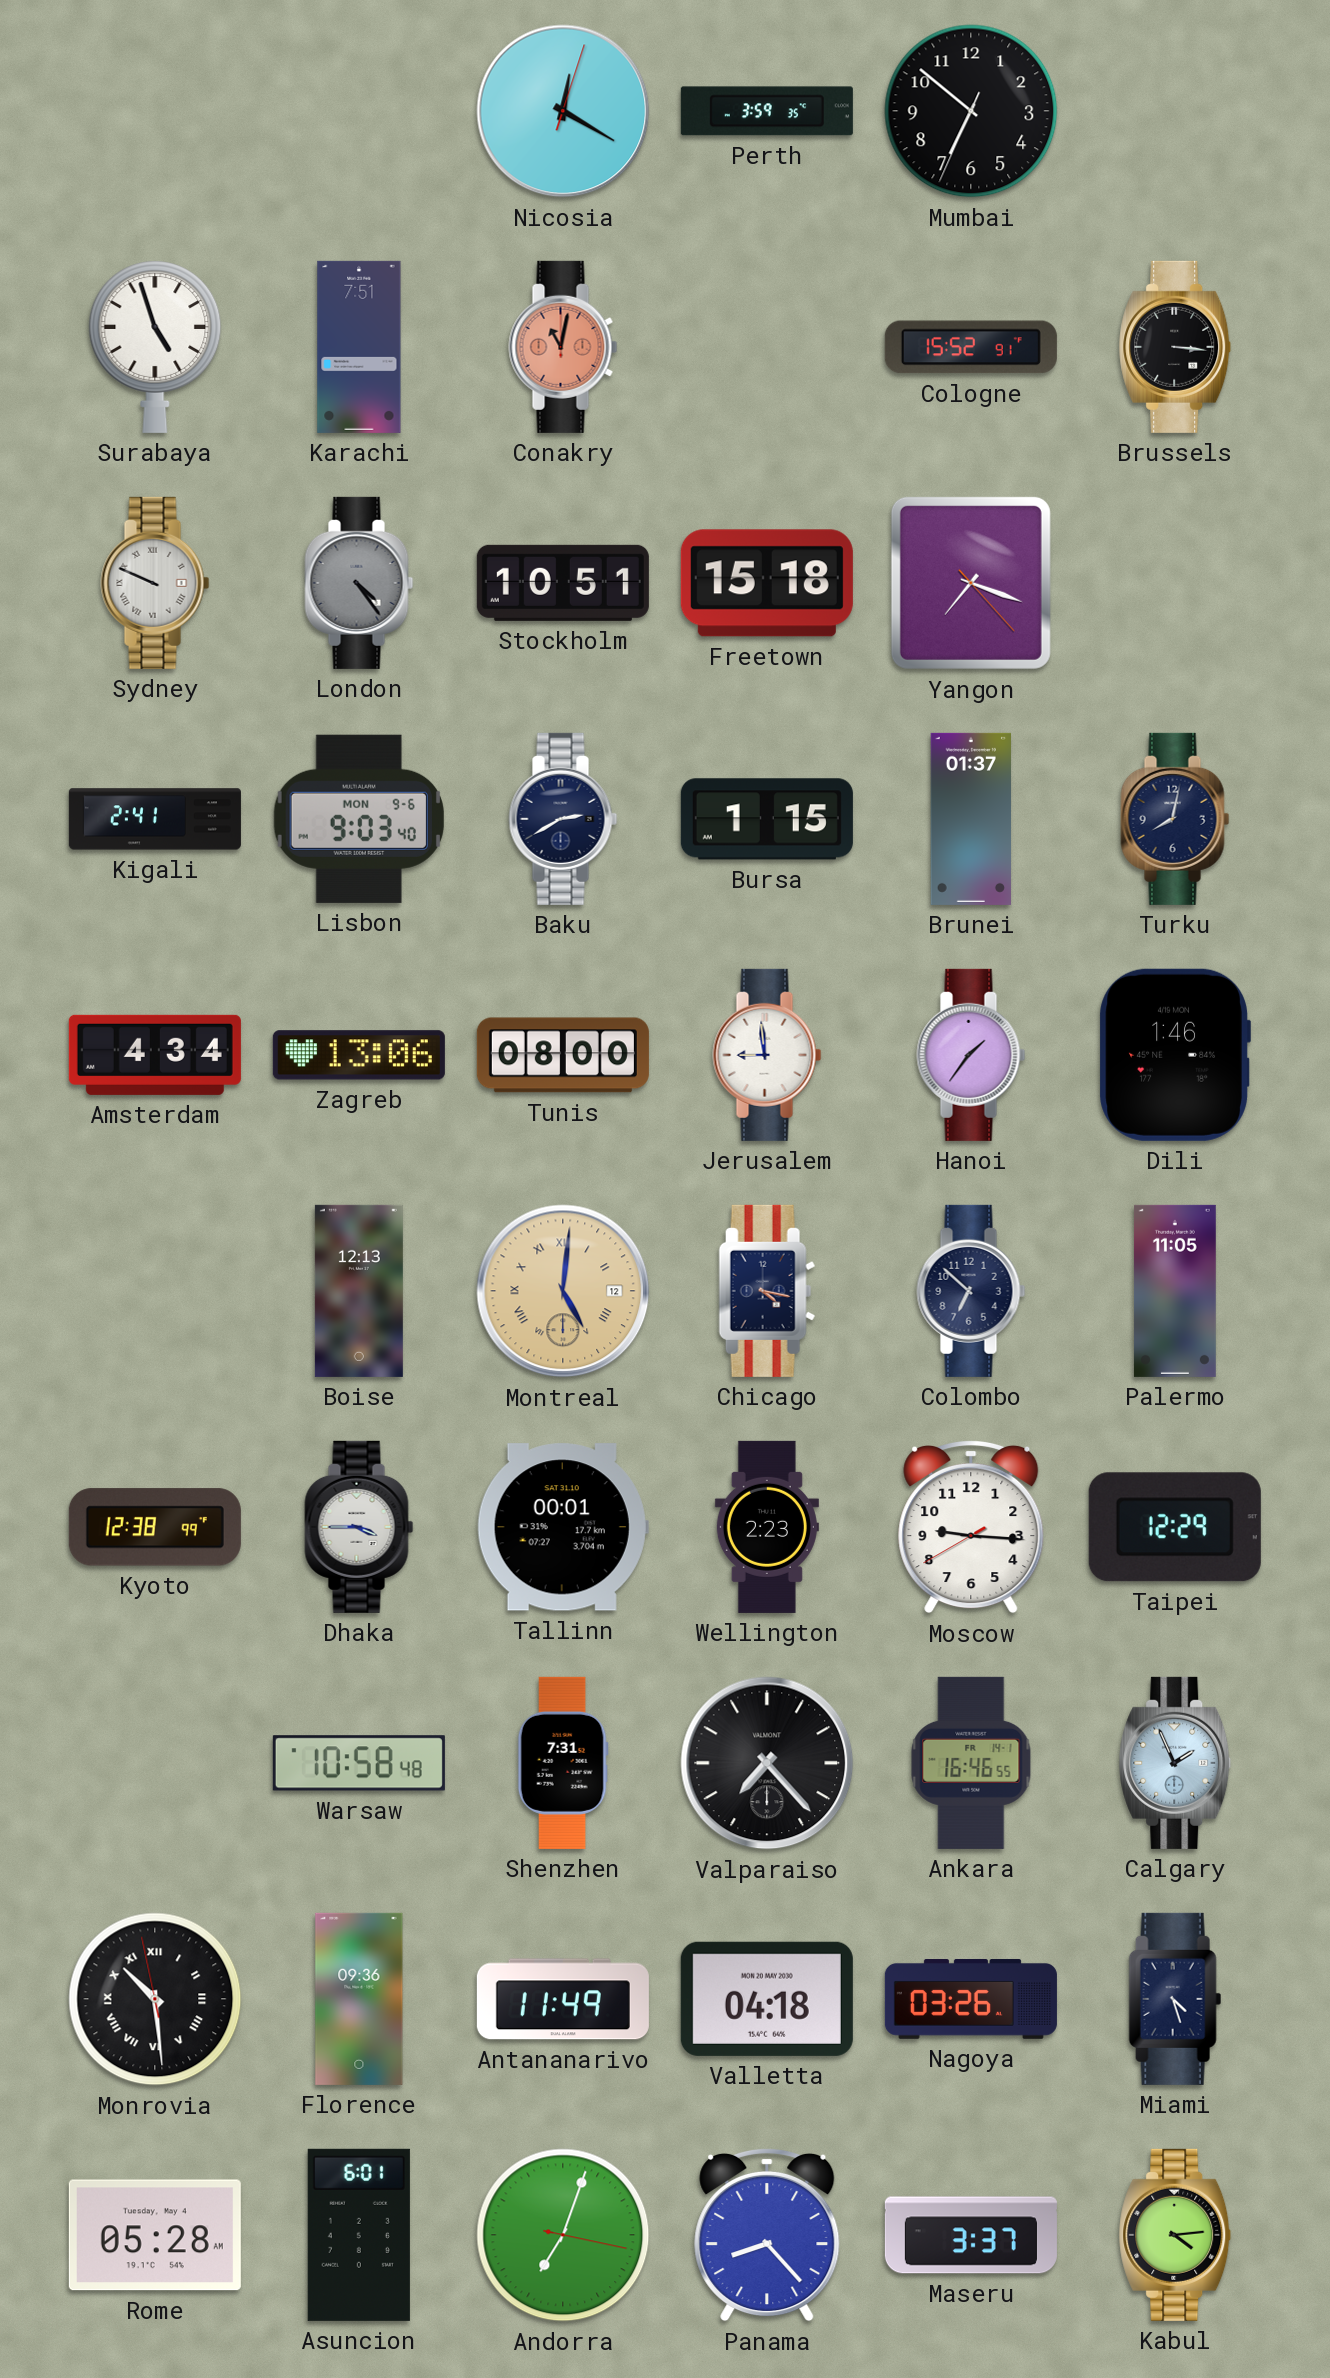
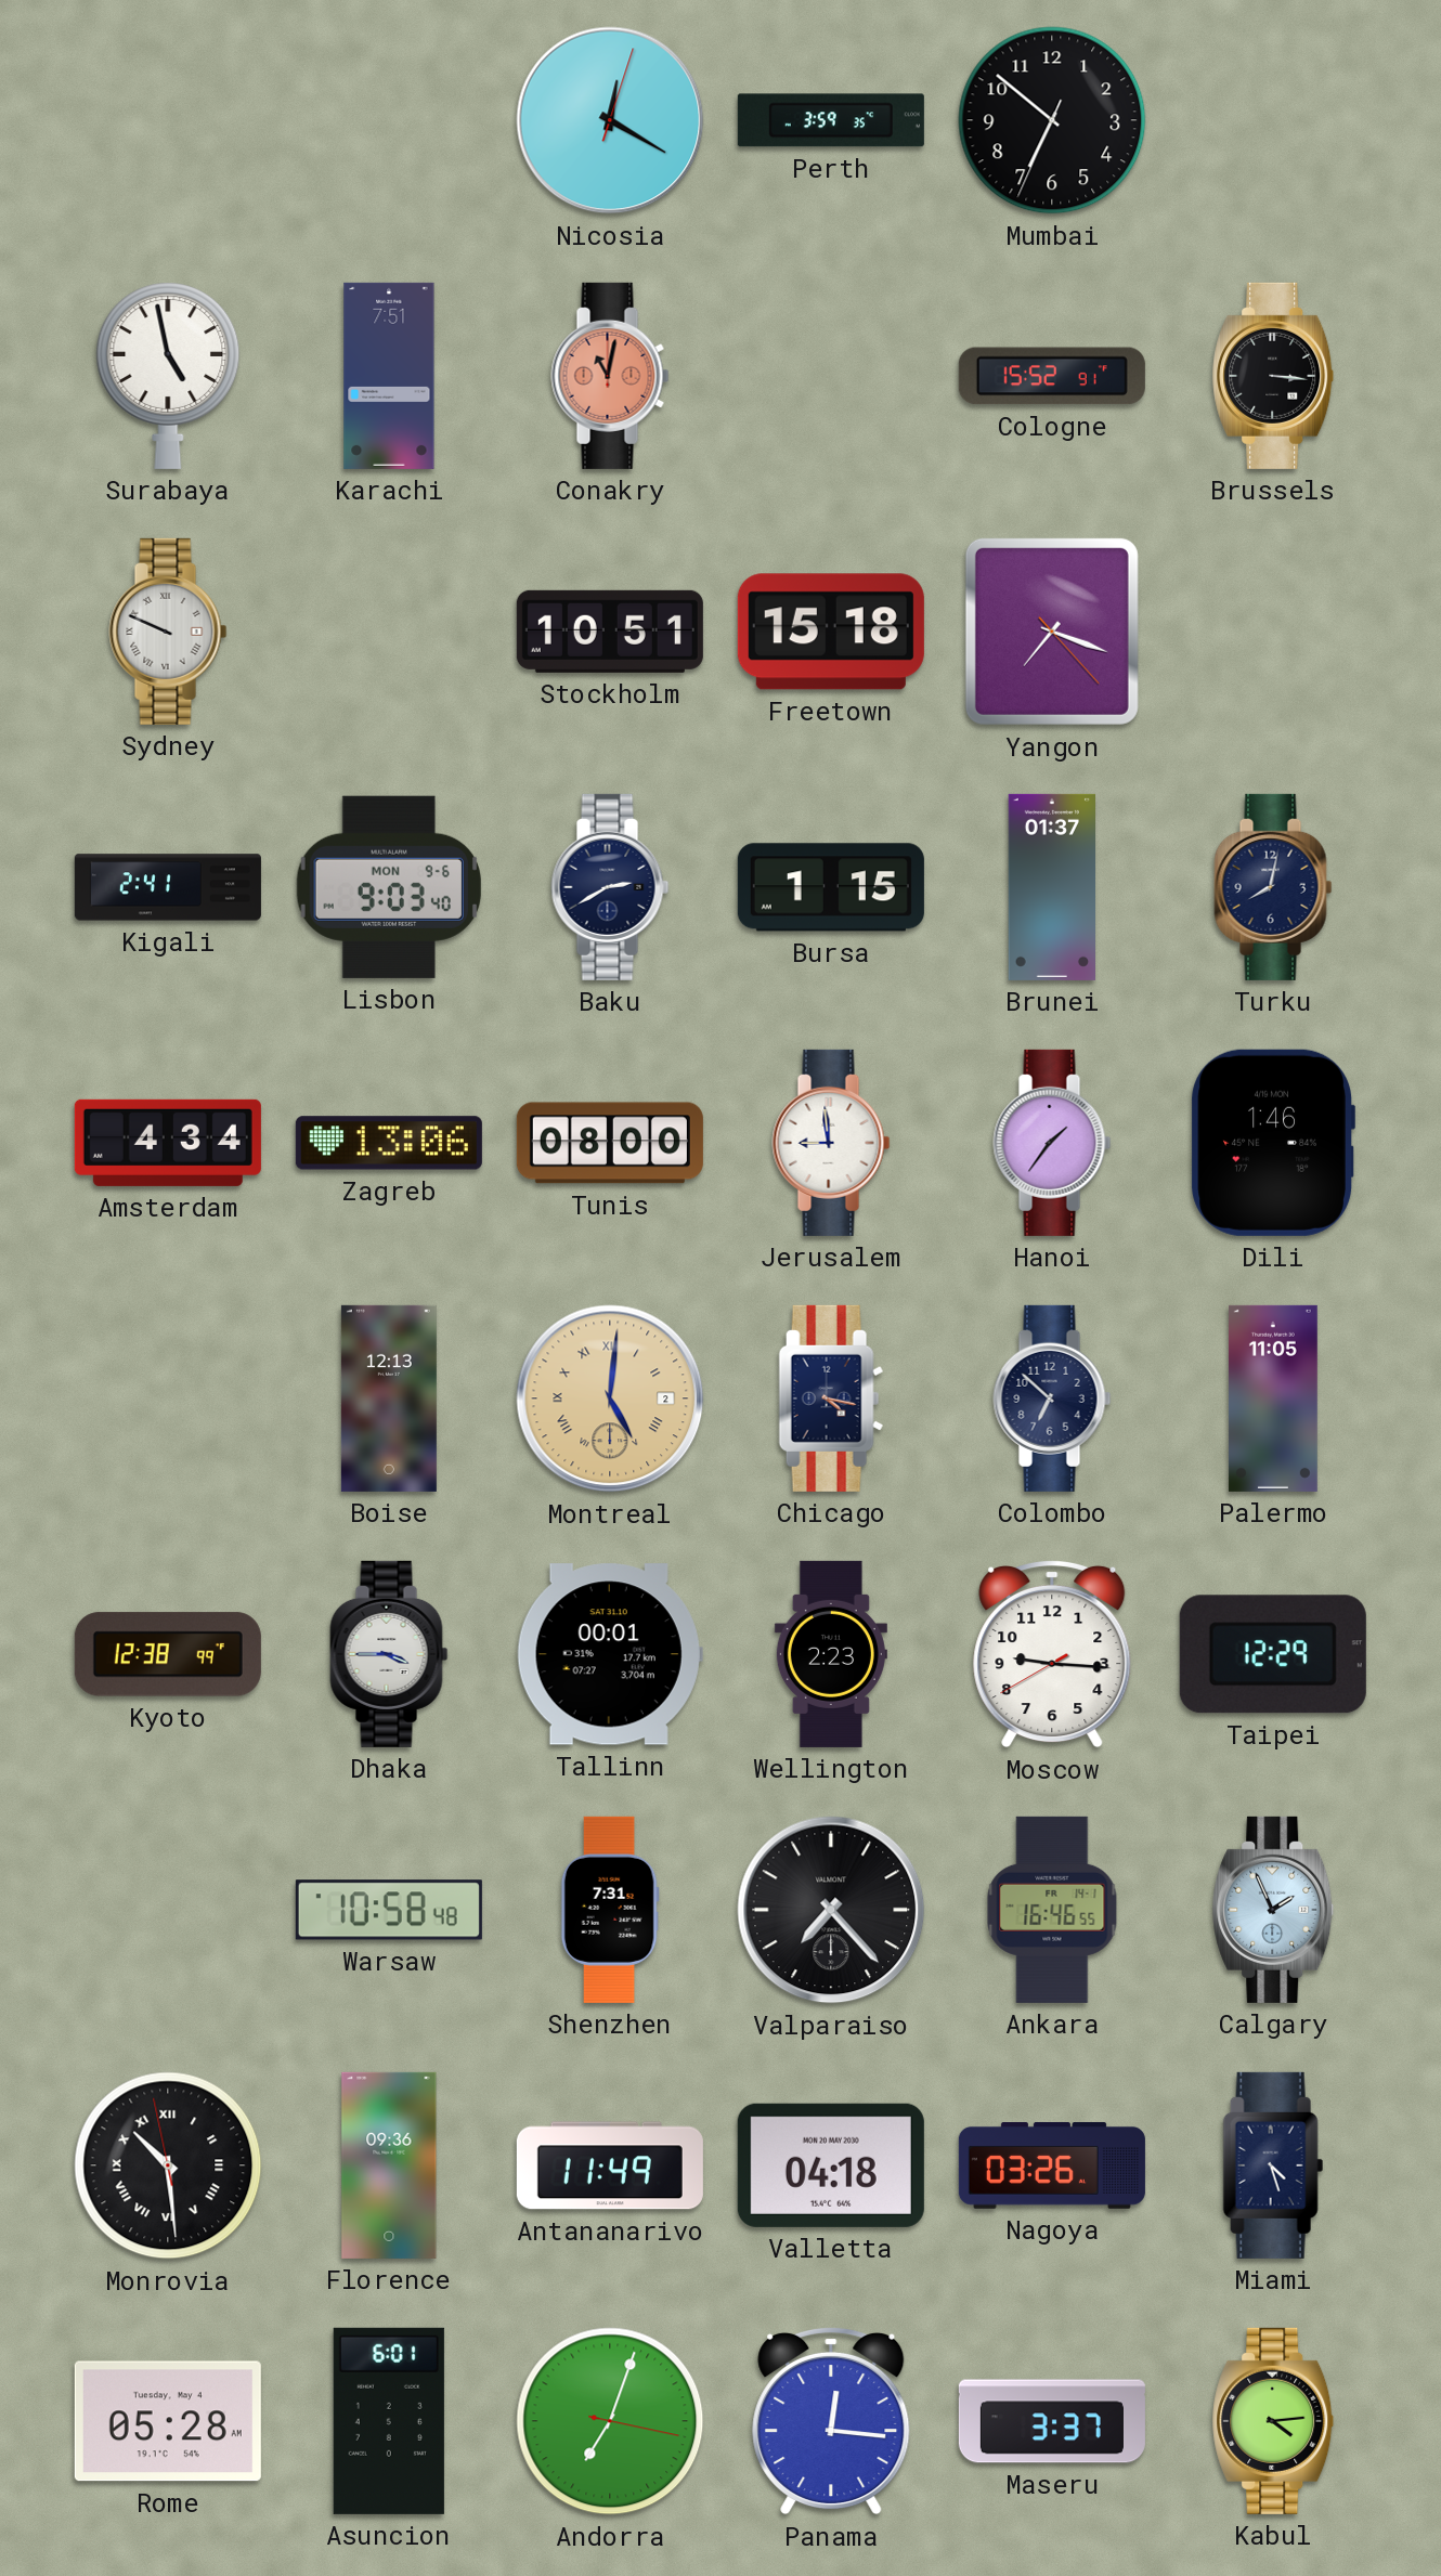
Surabaya: 4:57 -> 4:58 (168, 376)
London: 4:24 -> none (359, 583)
Montreal date: 12 -> 2 (610, 1398)
Panama: 8:23 -> 12:16 (831, 2421)
